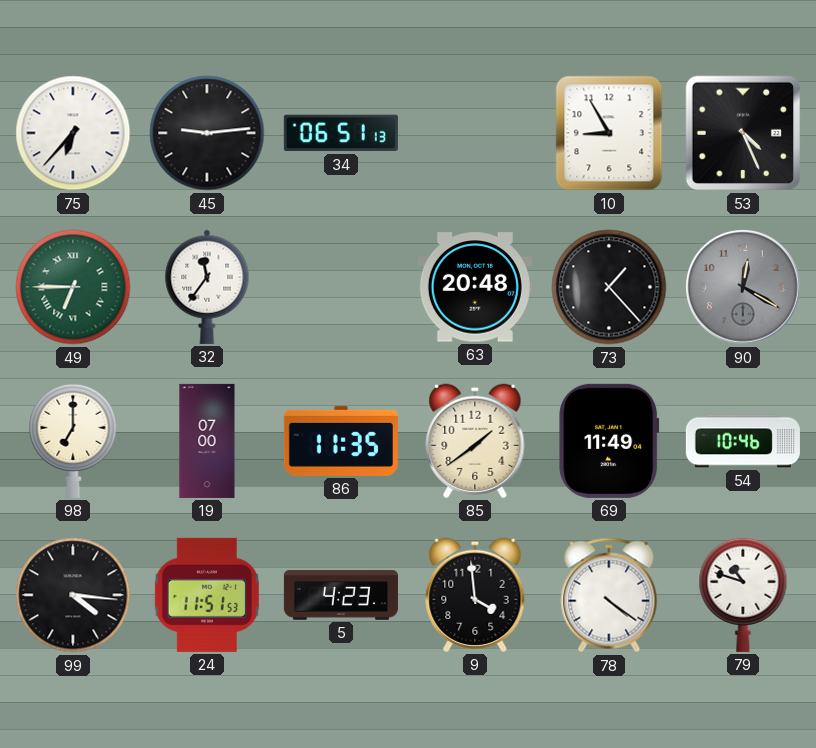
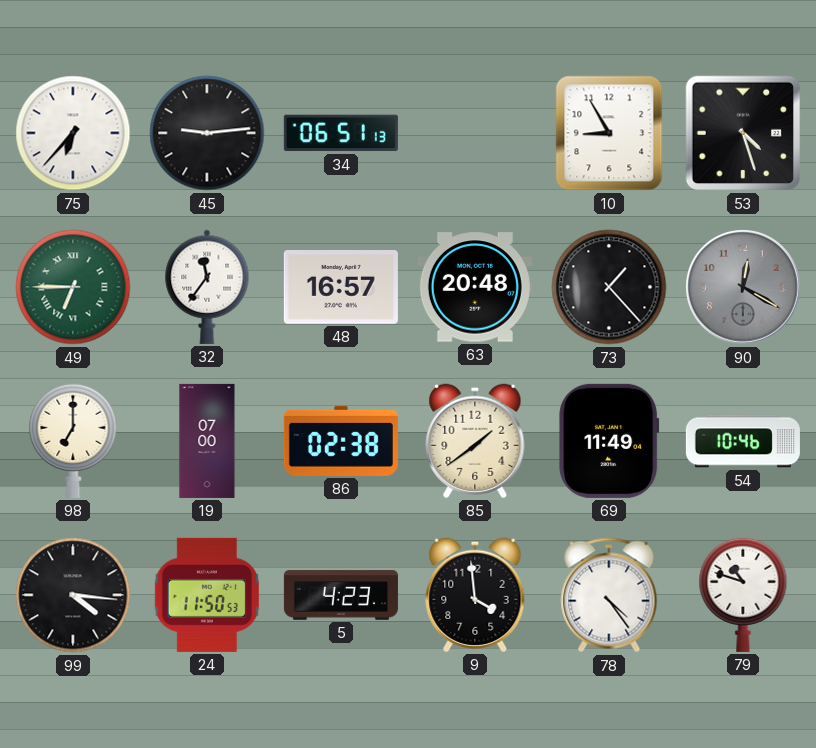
53: 4:26 -> 4:27 (743, 133)
48: none -> 16:57 (341, 288)
86: 11:35 -> 02:38 (341, 441)
24: 11:51 -> 11:50 (207, 595)
78: 4:21 -> 4:24 (609, 595)
